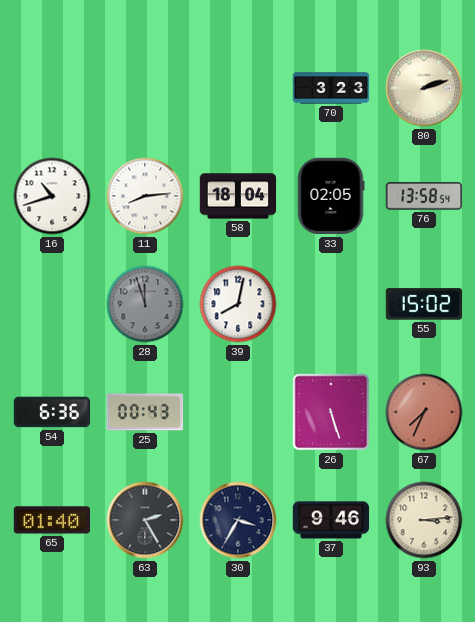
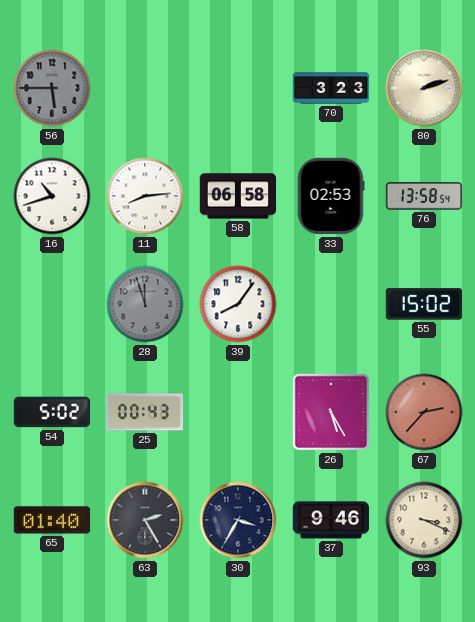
56: none -> 5:45 (52, 88)
58: 18:04 -> 06:58 (238, 196)
33: 02:05 -> 02:53 (331, 196)
39: 8:02 -> 8:06 (238, 304)
54: 6:36 -> 5:02 (52, 412)
26: 5:27 -> 5:25 (331, 412)
67: 7:34 -> 2:37 (424, 412)
93: 3:14 -> 3:19 (424, 520)
